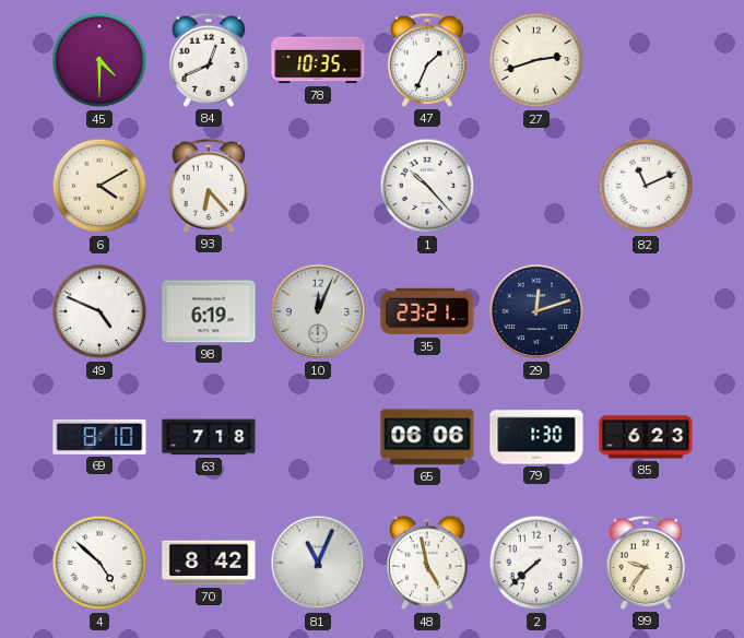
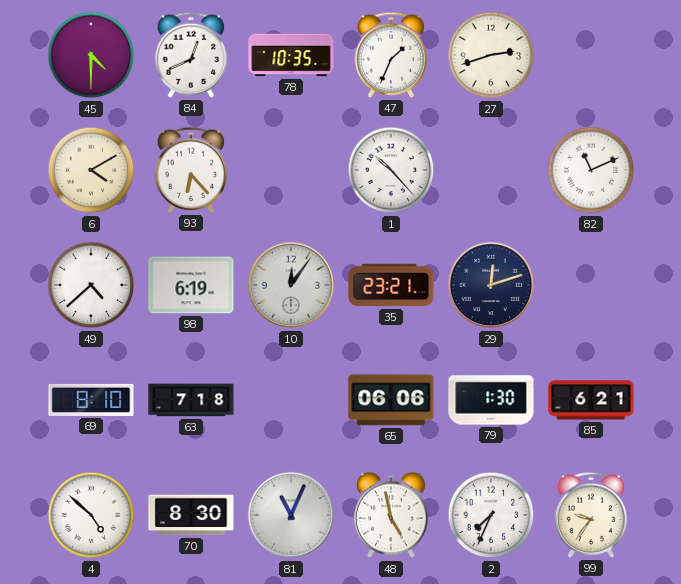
49: 4:49 -> 4:38 (91, 285)
10: 12:04 -> 12:06 (291, 285)
85: 6:23 -> 6:21 (591, 400)
70: 8:42 -> 8:30 (191, 515)
2: 7:38 -> 7:34 (491, 515)
